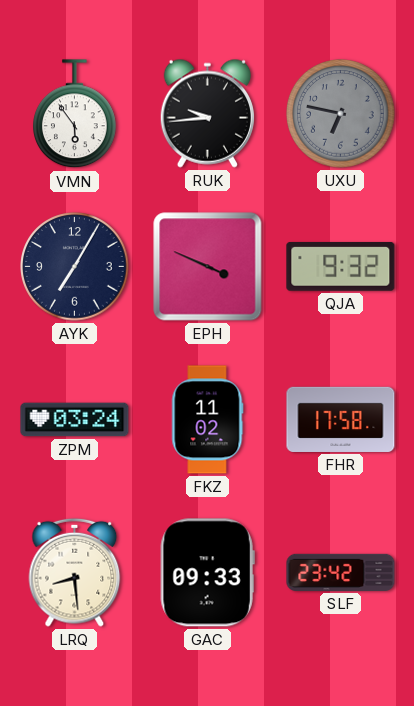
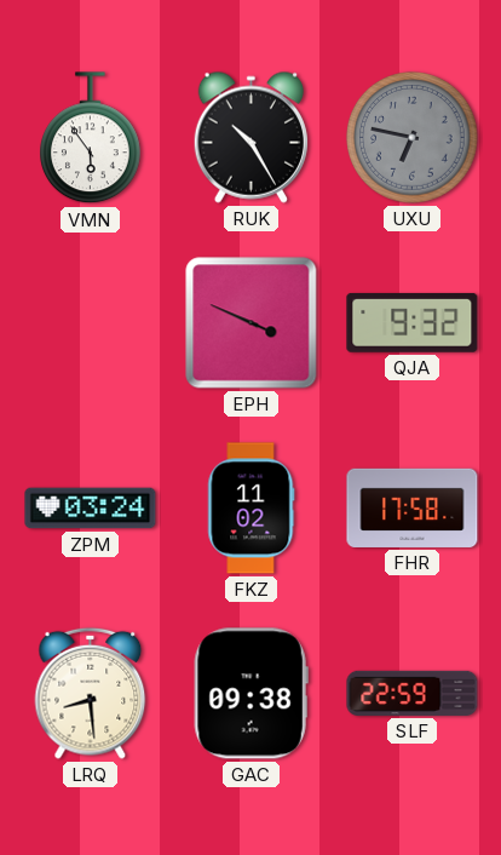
RUK: 9:44 -> 10:25 (250, 137)
AYK: 7:05 -> none (75, 267)
GAC: 09:33 -> 09:38 (250, 694)
SLF: 23:42 -> 22:59 (413, 693)
